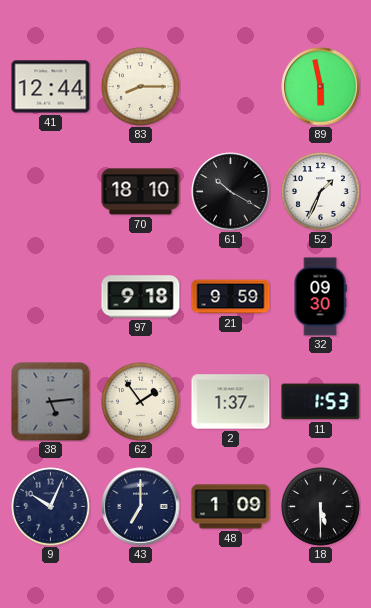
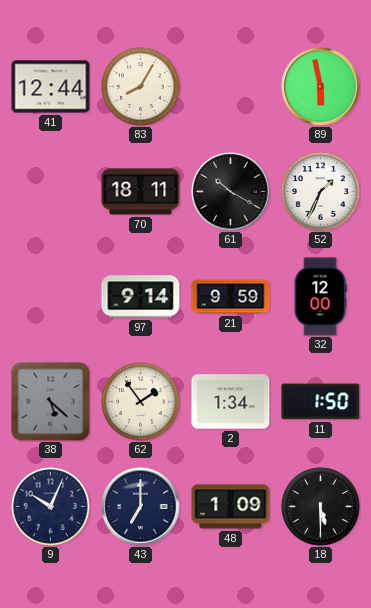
83: 8:15 -> 8:05 (141, 87)
70: 18:10 -> 18:11 (141, 192)
97: 9:18 -> 9:14 (141, 297)
32: 09:30 -> 12:00 (320, 297)
38: 5:14 -> 5:22 (51, 402)
2: 1:37 -> 1:34 (231, 402)
11: 1:53 -> 1:50 (321, 402)
